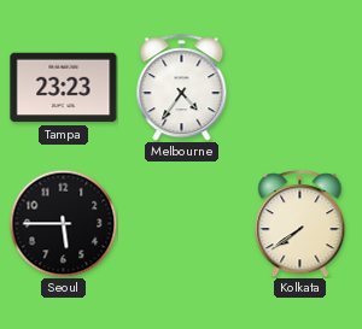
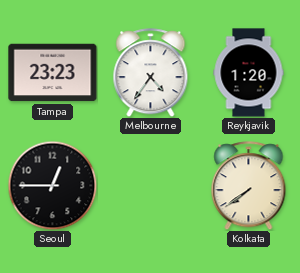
Reykjavik: none -> 1:20 (249, 73)
Seoul: 5:45 -> 12:45 (52, 185)
